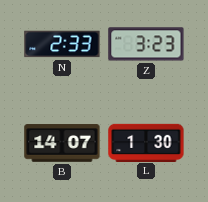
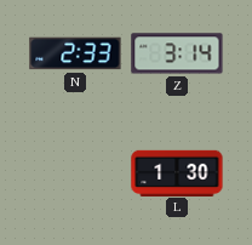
Z: 3:23 -> 3:14 (177, 53)
B: 14:07 -> none (62, 143)
